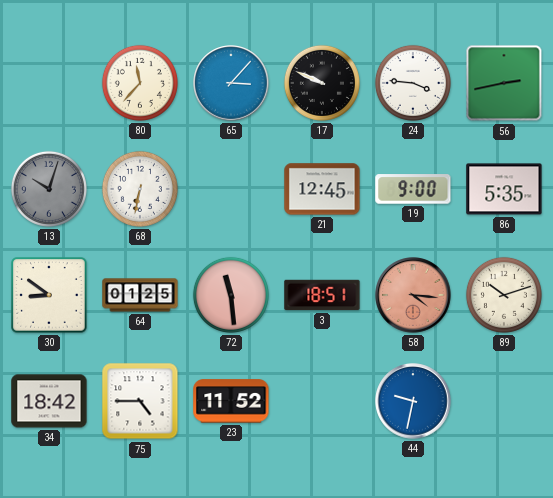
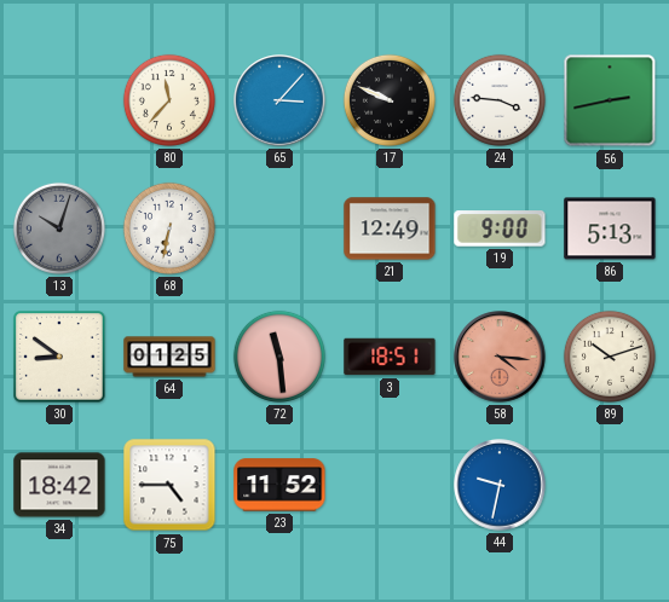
21: 12:45 -> 12:49 (390, 228)
86: 5:35 -> 5:13 (610, 228)
